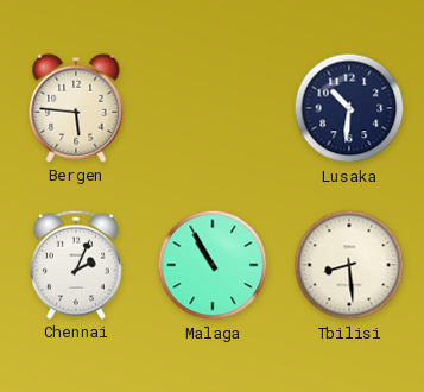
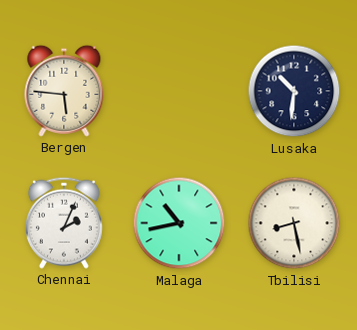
Malaga: 10:55 -> 10:43 (179, 223)
Tbilisi: 8:29 -> 8:28 (294, 223)
